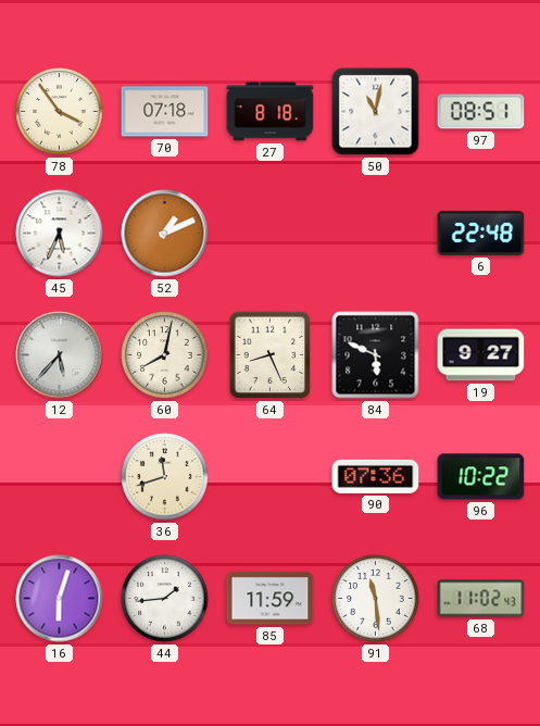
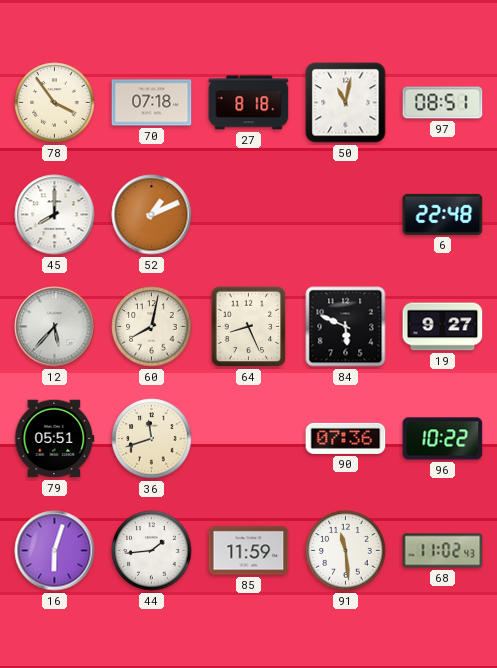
45: 5:34 -> 8:00 (55, 215)
79: none -> 05:51 (55, 439)
